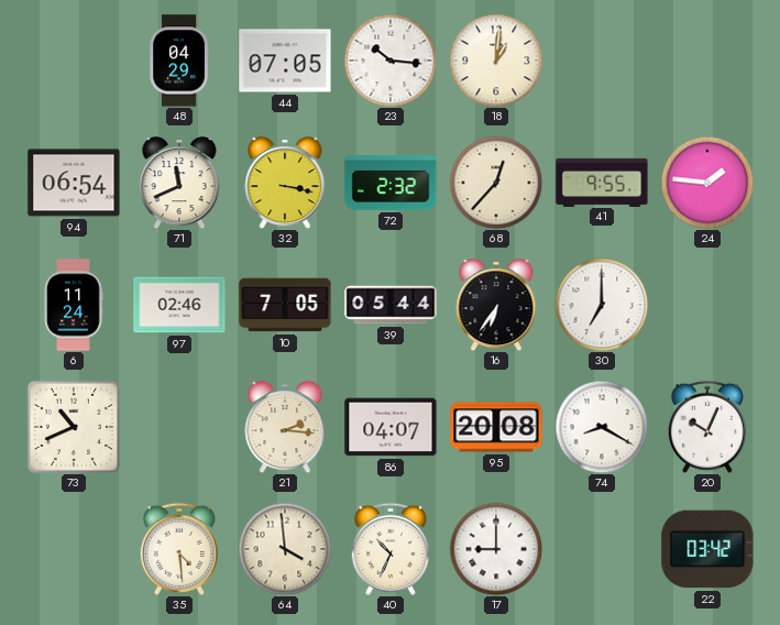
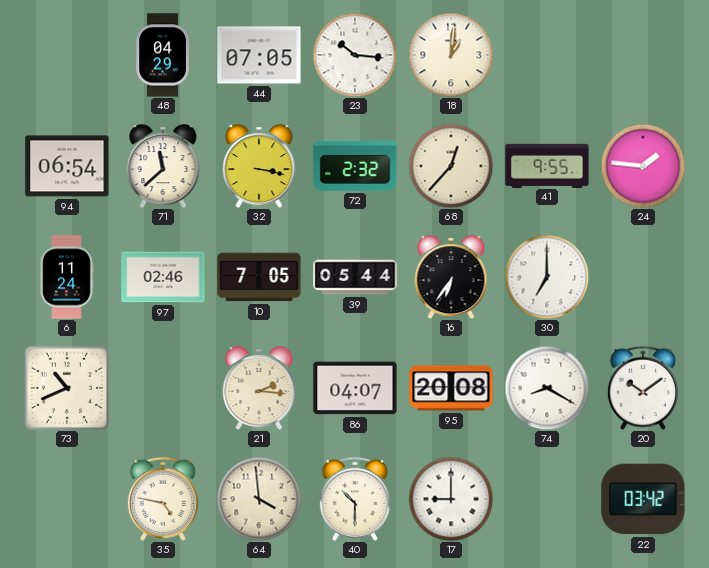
71: 11:41 -> 11:38 (163, 166)
20: 10:04 -> 10:09 (643, 388)
35: 4:29 -> 4:47 (163, 499)
40: 10:34 -> 10:30 (355, 499)
